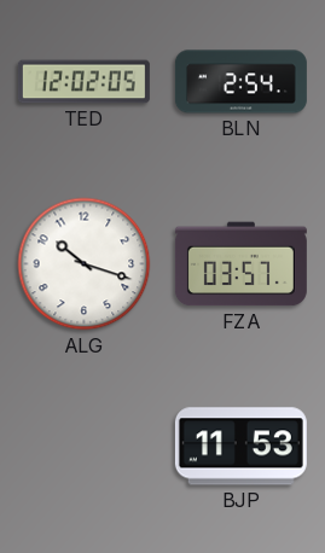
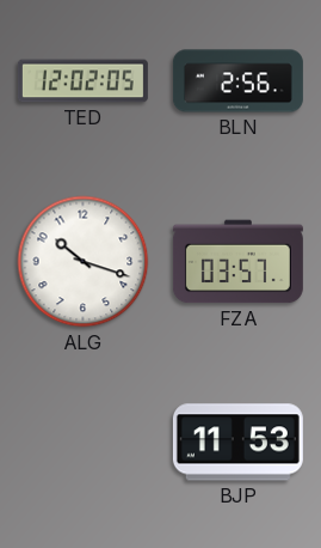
BLN: 2:54 -> 2:56 (237, 81)
